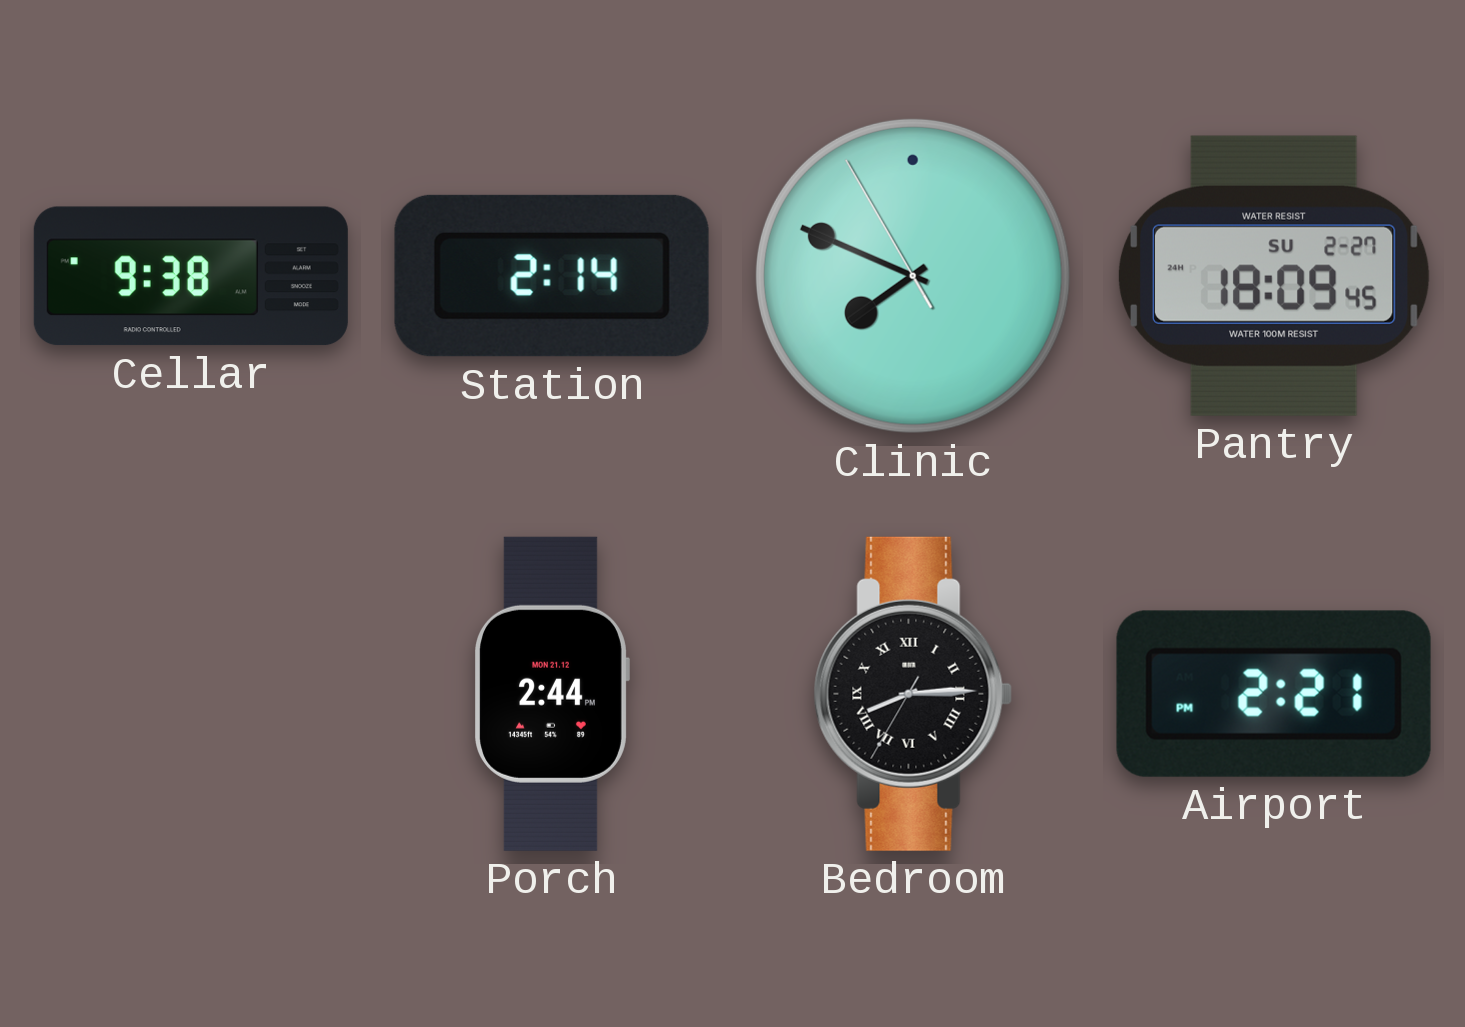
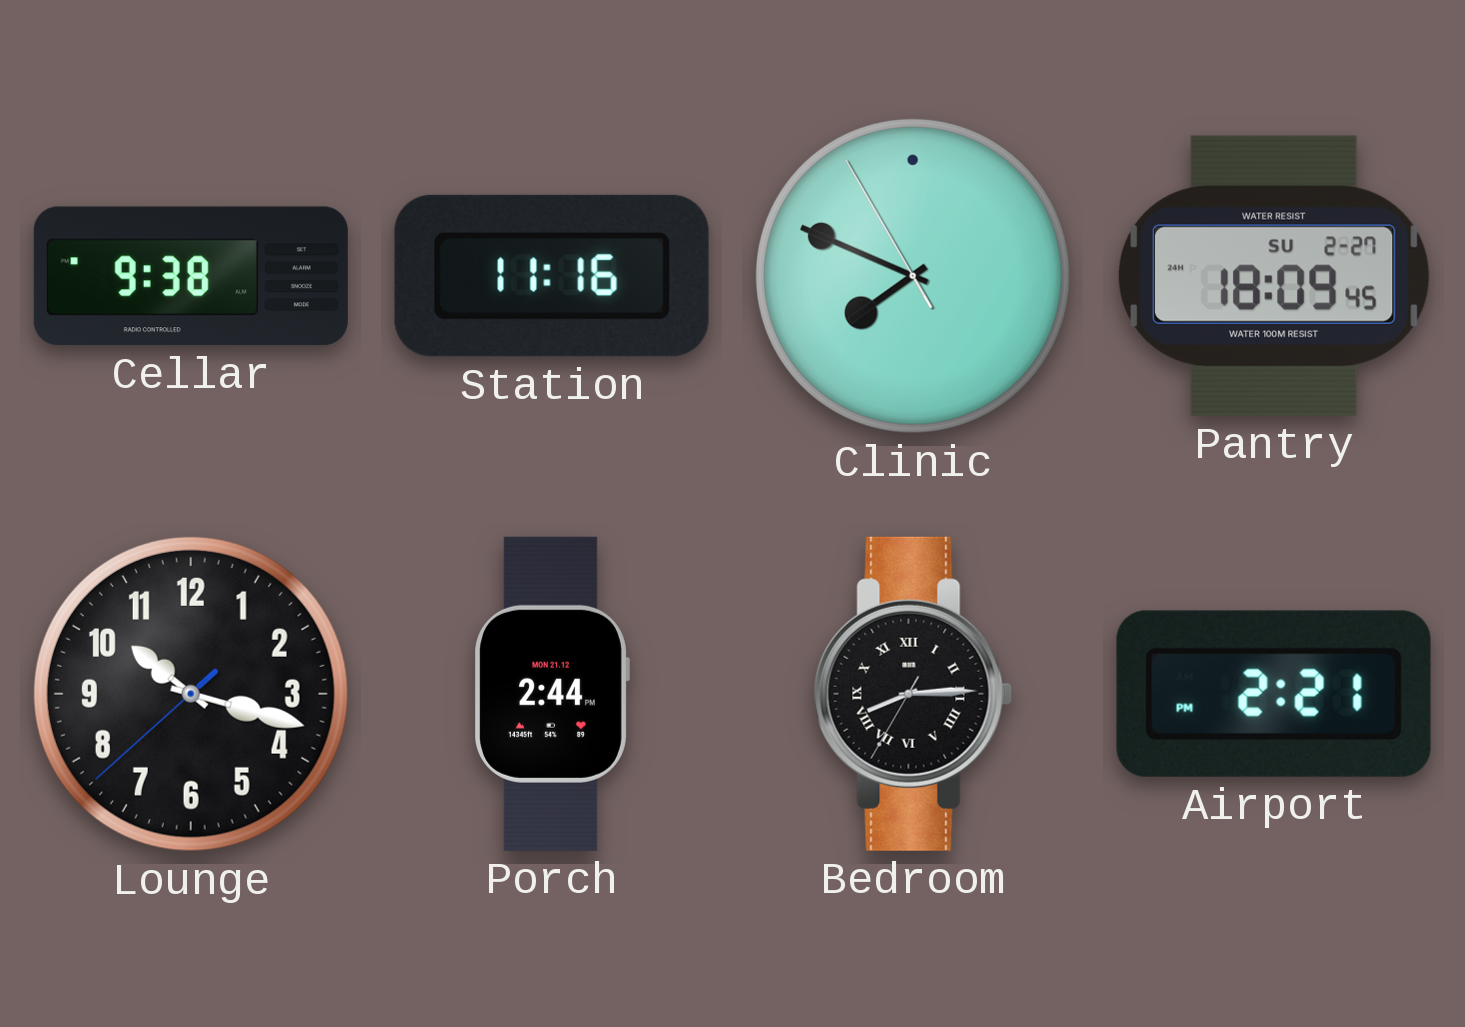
Station: 2:14 -> 11:16 (552, 276)
Lounge: none -> 10:17 (191, 694)
